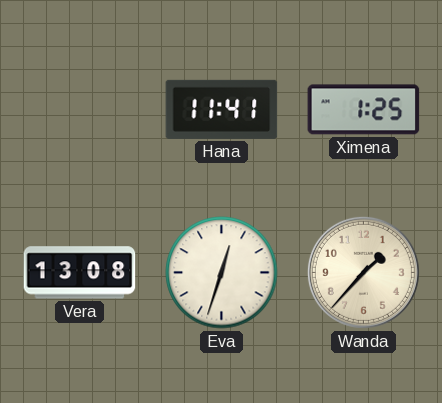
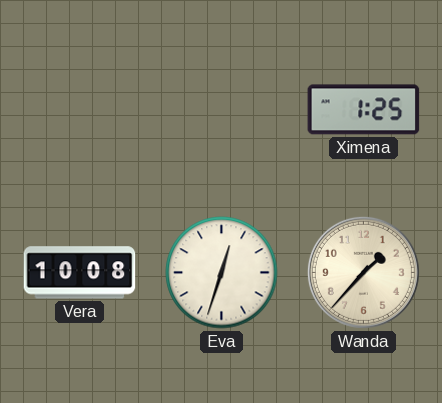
Hana: 11:41 -> none (222, 109)
Vera: 13:08 -> 10:08 (80, 273)
